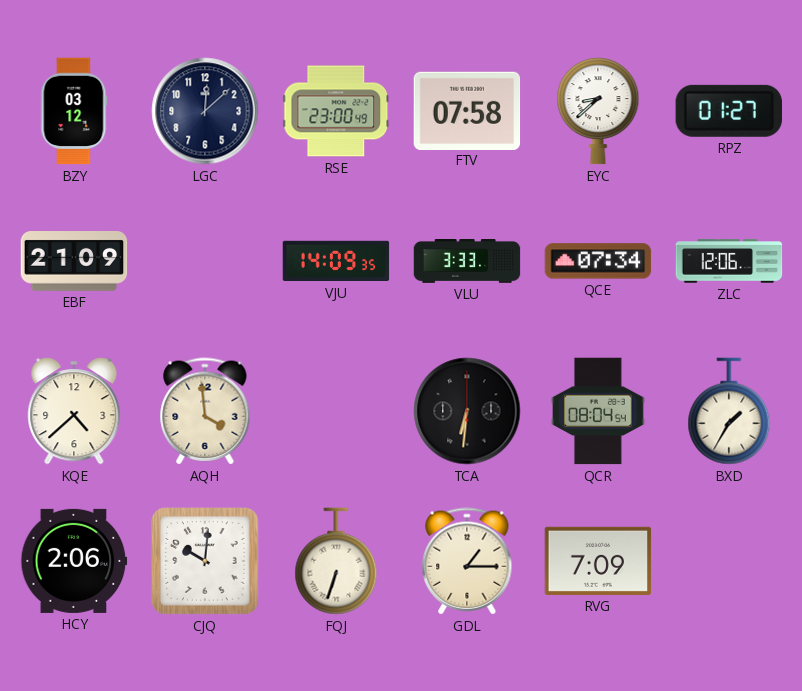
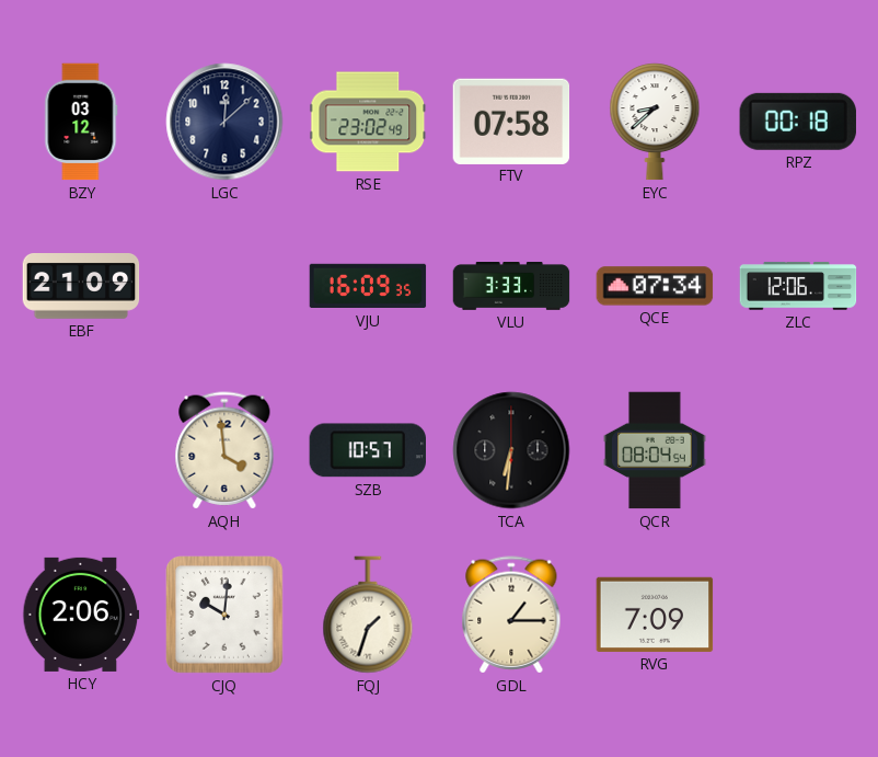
RSE: 23:00 -> 23:02 (368, 122)
RPZ: 01:27 -> 00:18 (798, 122)
VJU: 14:09 -> 16:09 (368, 286)
KQE: 4:38 -> none (74, 411)
SZB: none -> 10:57 (367, 450)
BXD: 1:35 -> none (729, 411)
FQJ: 6:33 -> 1:33 (368, 615)
